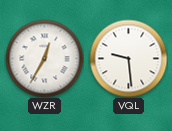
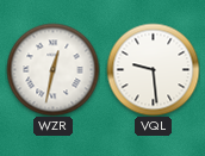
WZR: 12:35 -> 12:32 (52, 69)
